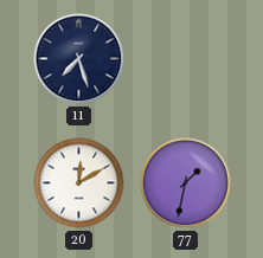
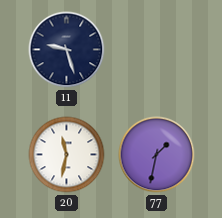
11: 7:27 -> 9:27 (67, 50)
20: 12:10 -> 11:32 (67, 155)
